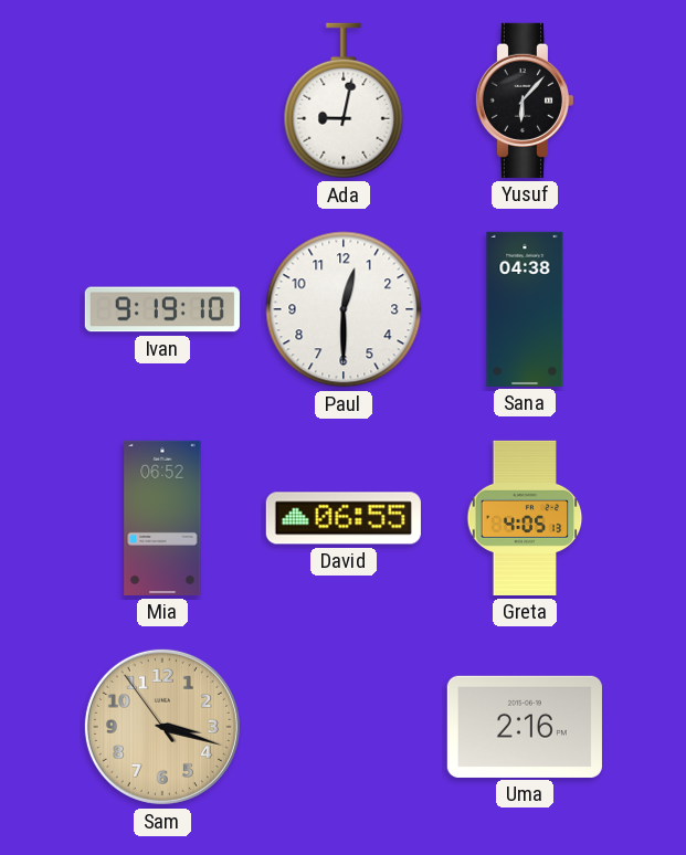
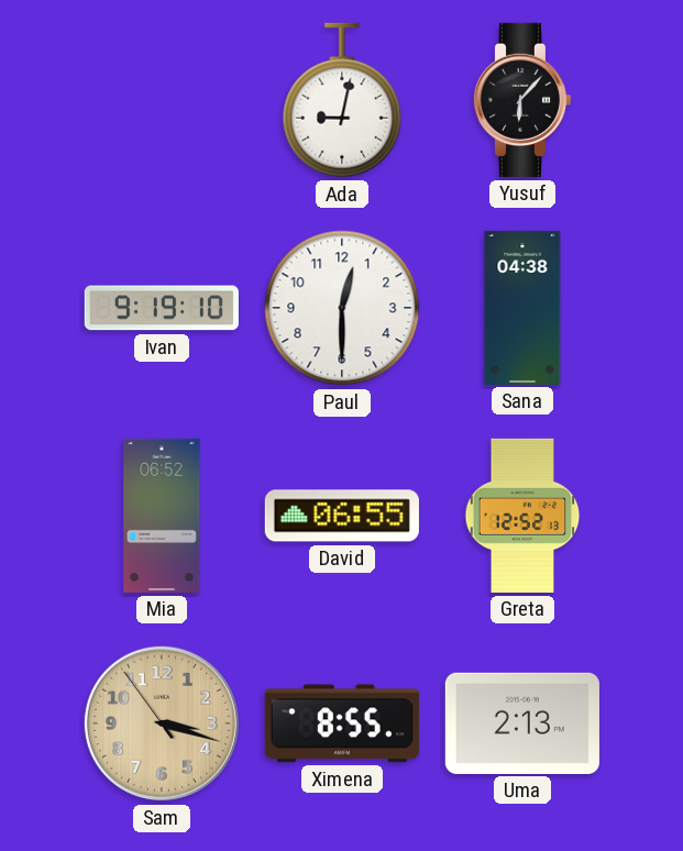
Greta: 4:05 -> 12:52 (522, 516)
Ximena: none -> 8:55 (342, 723)
Uma: 2:16 -> 2:13 (522, 723)
